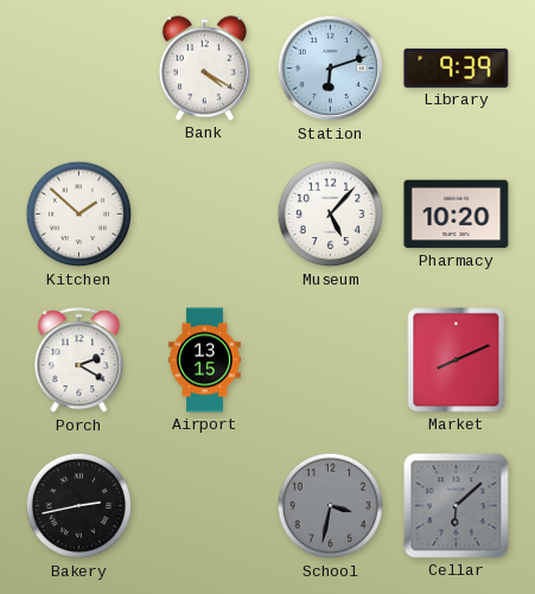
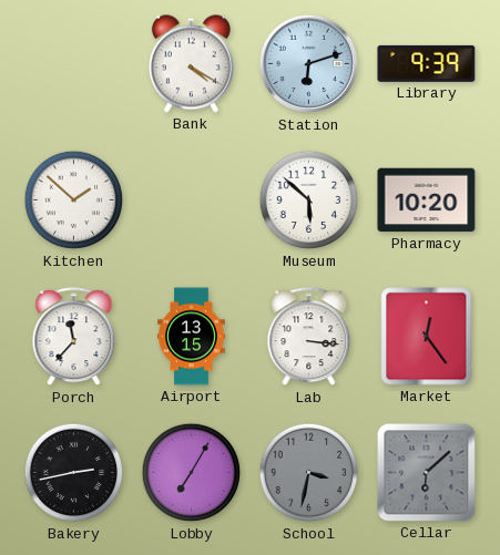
Museum: 5:07 -> 5:52 (309, 201)
Porch: 2:20 -> 11:37 (74, 337)
Lab: none -> 3:16 (309, 337)
Market: 8:11 -> 12:24 (427, 337)
Lobby: none -> 7:05 (192, 473)
